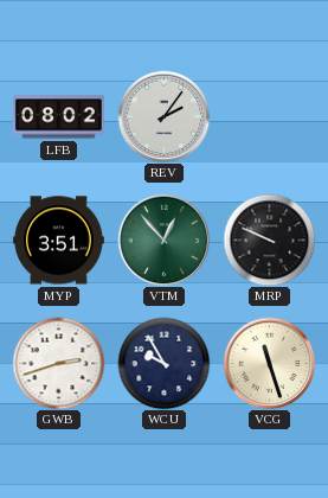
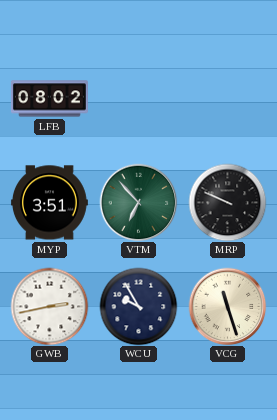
REV: 2:06 -> none (163, 116)
VTM: 12:53 -> 6:53 (138, 202)
GWB: 2:42 -> 2:43 (49, 306)
